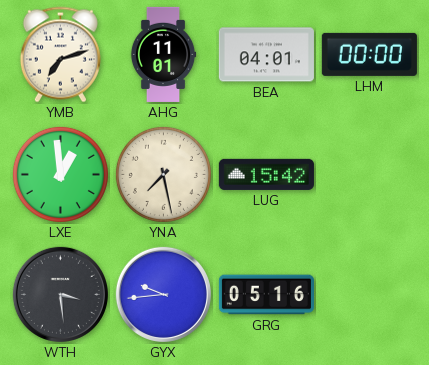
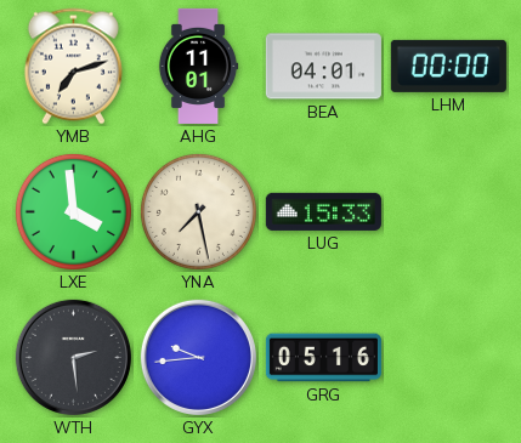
LXE: 12:59 -> 3:59 (73, 211)
LUG: 15:42 -> 15:33 (323, 211)
WTH: 3:29 -> 2:29 (73, 357)
